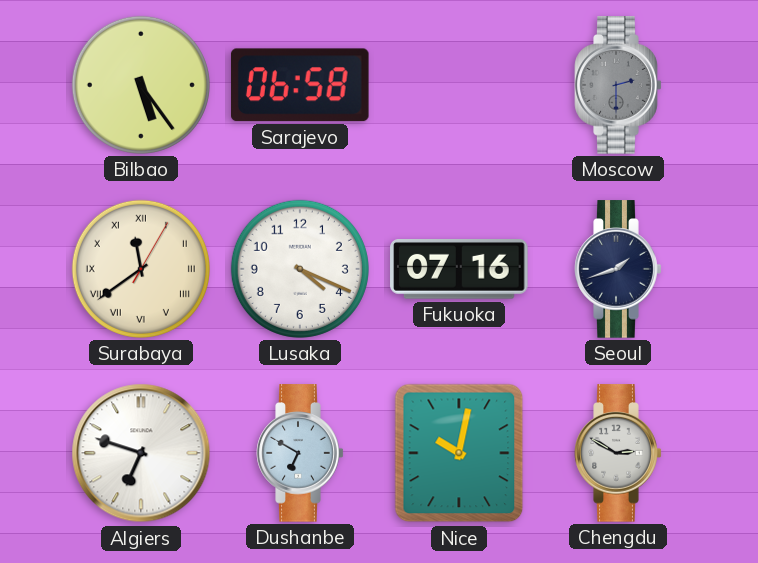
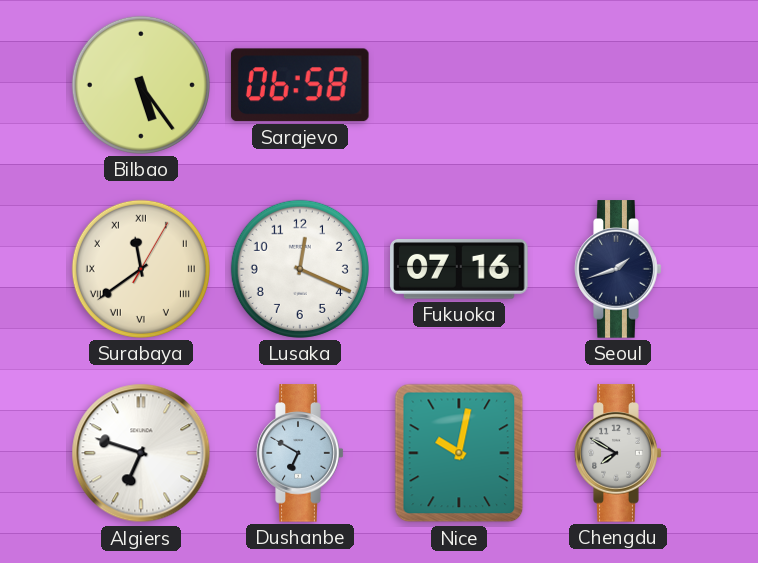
Moscow: 2:30 -> none (618, 85)
Lusaka: 4:19 -> 12:19 (300, 269)
Chengdu: 2:50 -> 7:50 (618, 453)
